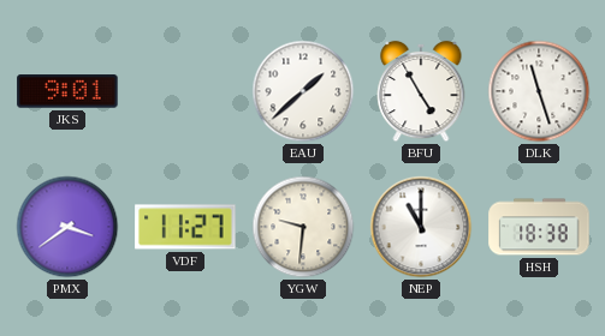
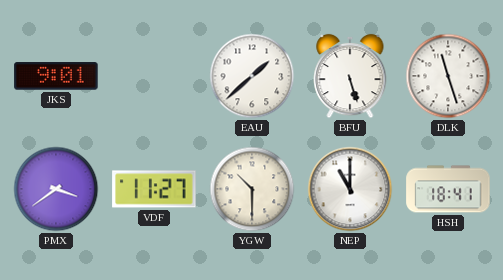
BFU: 4:55 -> 5:27 (350, 76)
YGW: 9:31 -> 10:30 (252, 189)
HSH: 18:38 -> 18:41 (448, 189)
